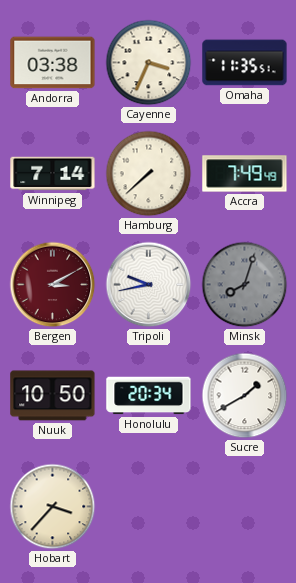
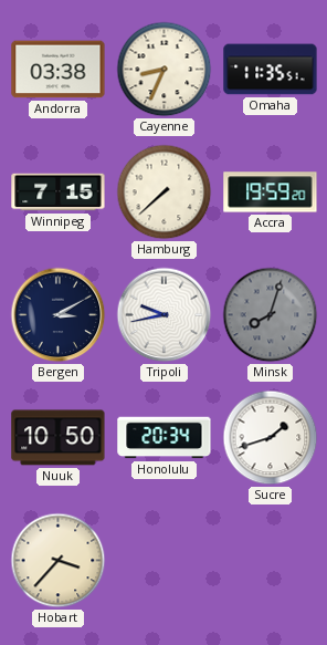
Cayenne: 3:34 -> 8:34 (165, 70)
Winnipeg: 7:14 -> 7:15 (59, 193)
Accra: 7:49 -> 19:59 (271, 193)
Bergen dial: burgundy -> navy (59, 315)
Sucre: 1:40 -> 1:42 (271, 438)
